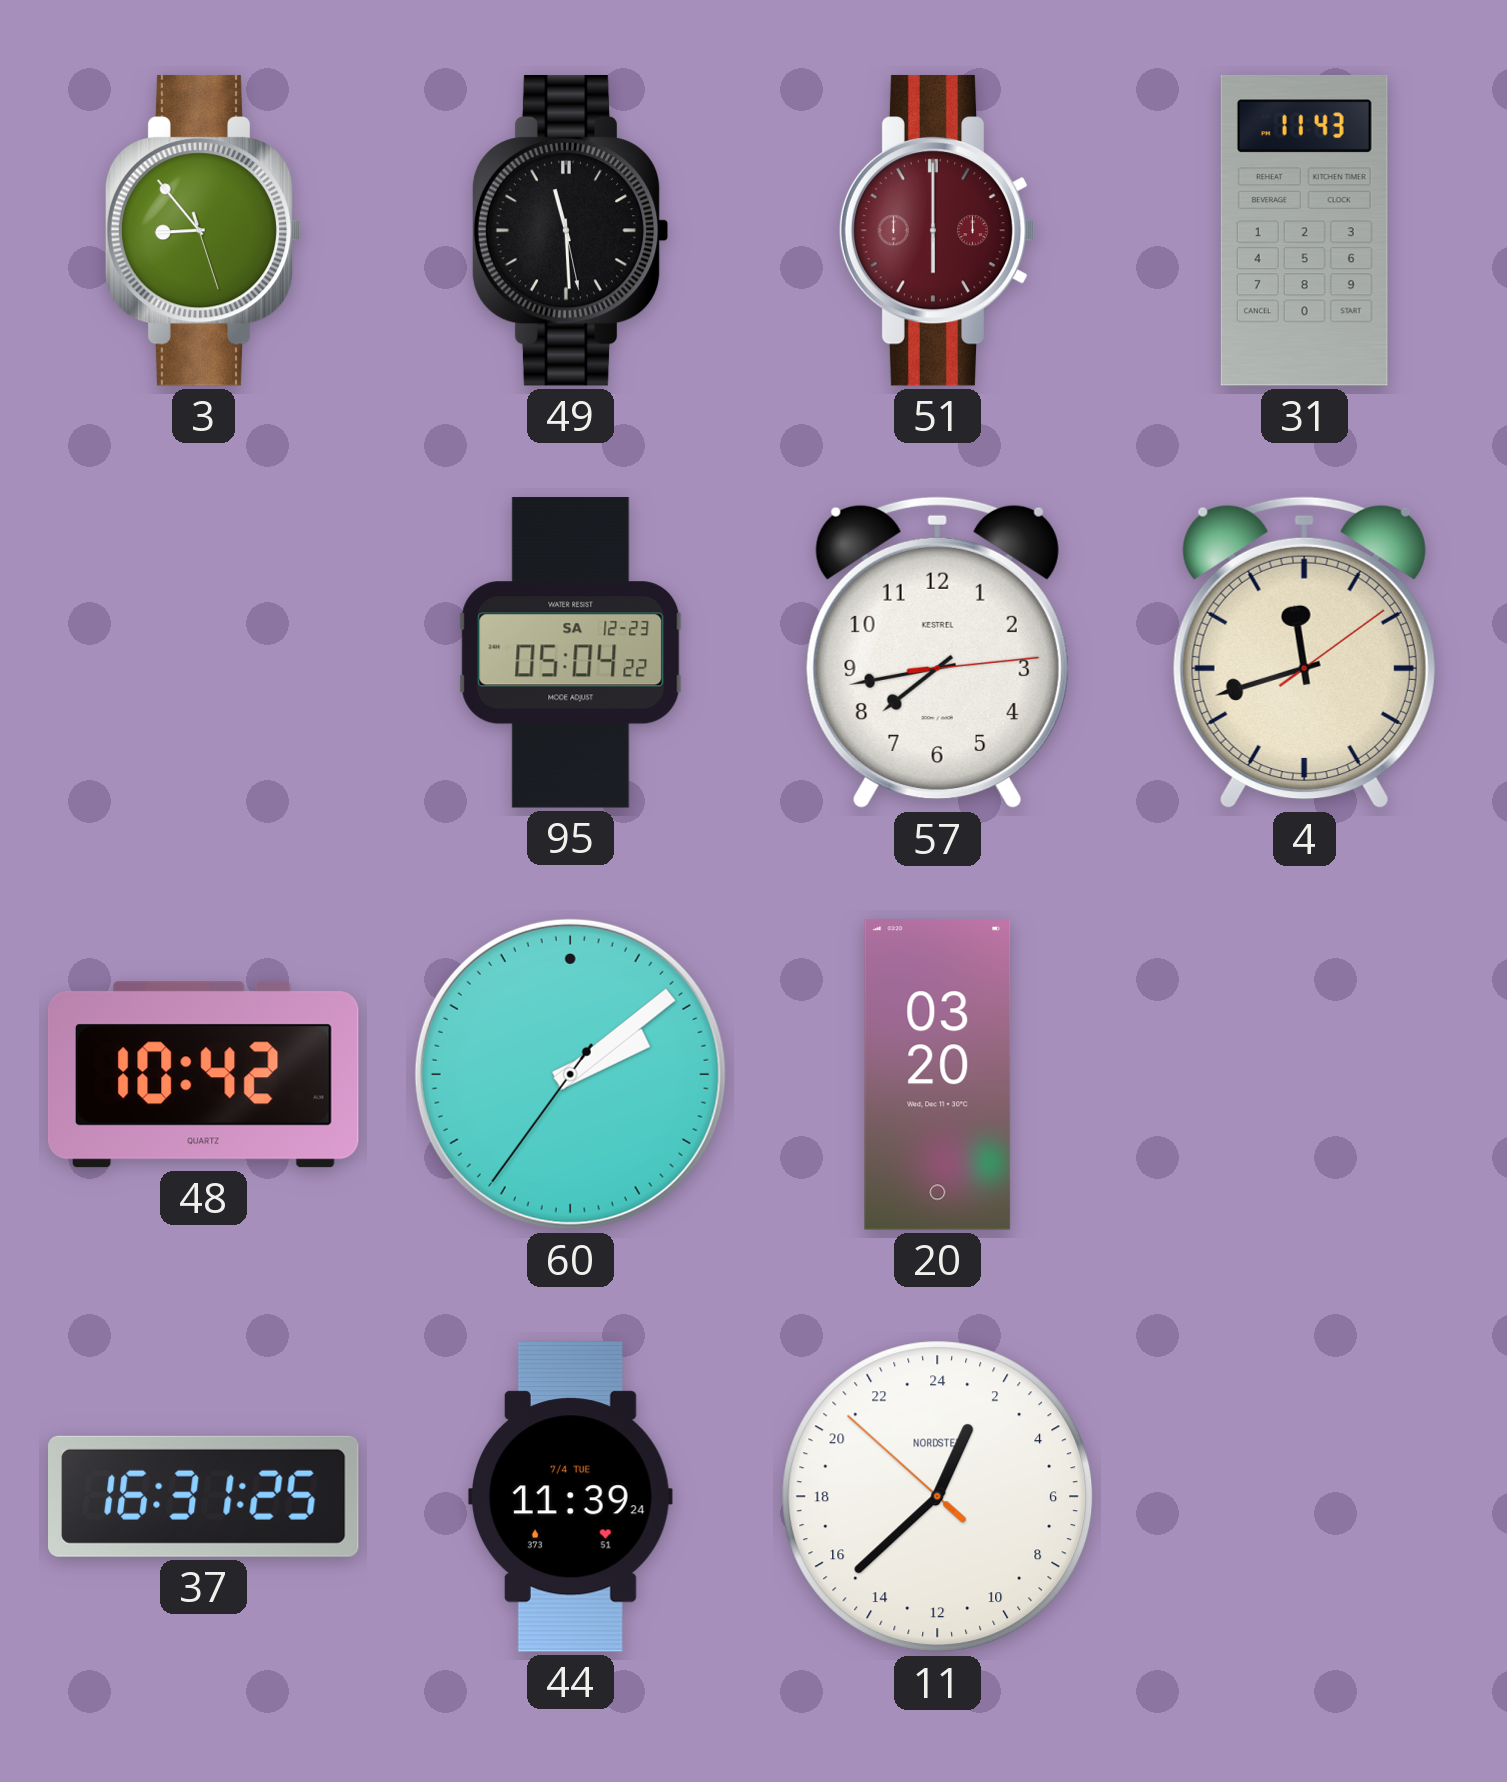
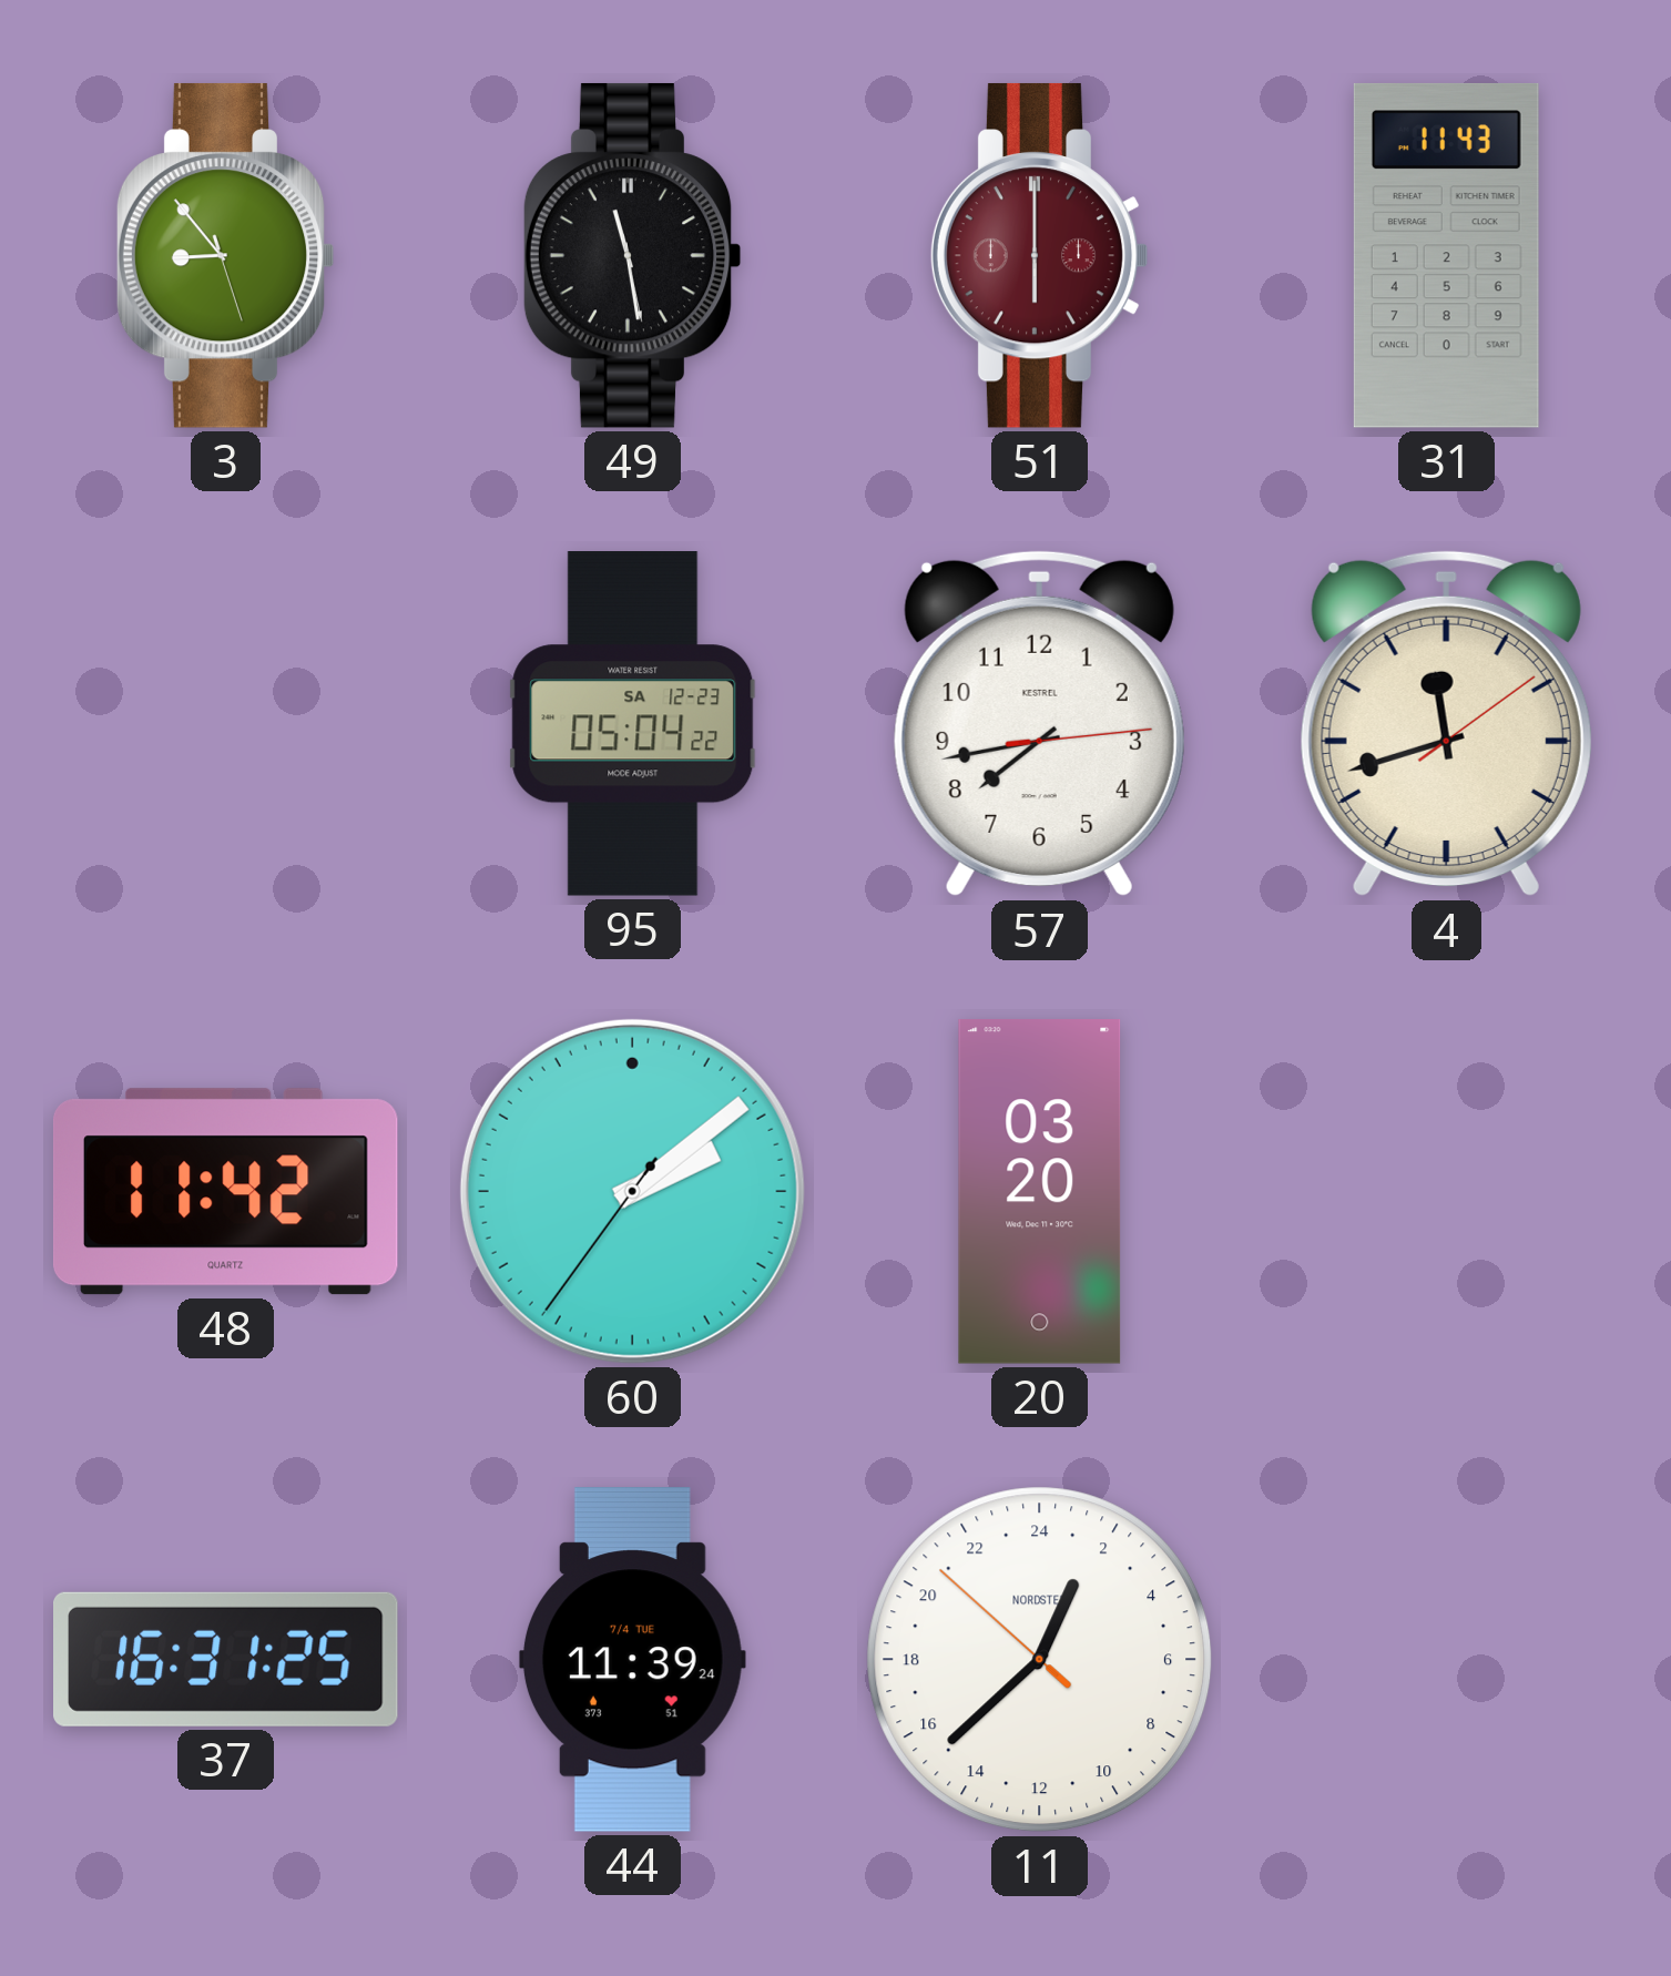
49: 11:29 -> 11:28 (632, 255)
48: 10:42 -> 11:42 (225, 1192)
